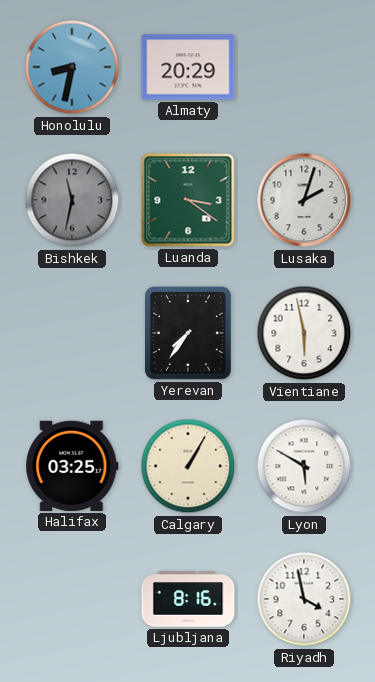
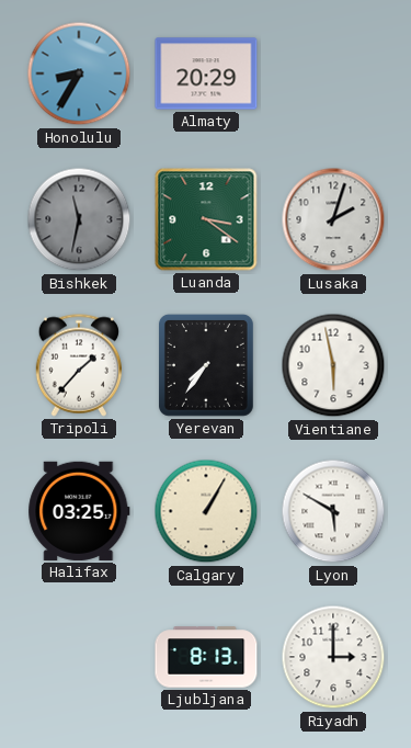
Honolulu: 8:32 -> 8:35 (79, 73)
Tripoli: none -> 1:37 (78, 365)
Ljubljana: 8:16 -> 8:13 (206, 657)
Riyadh: 3:58 -> 3:00 (333, 657)
